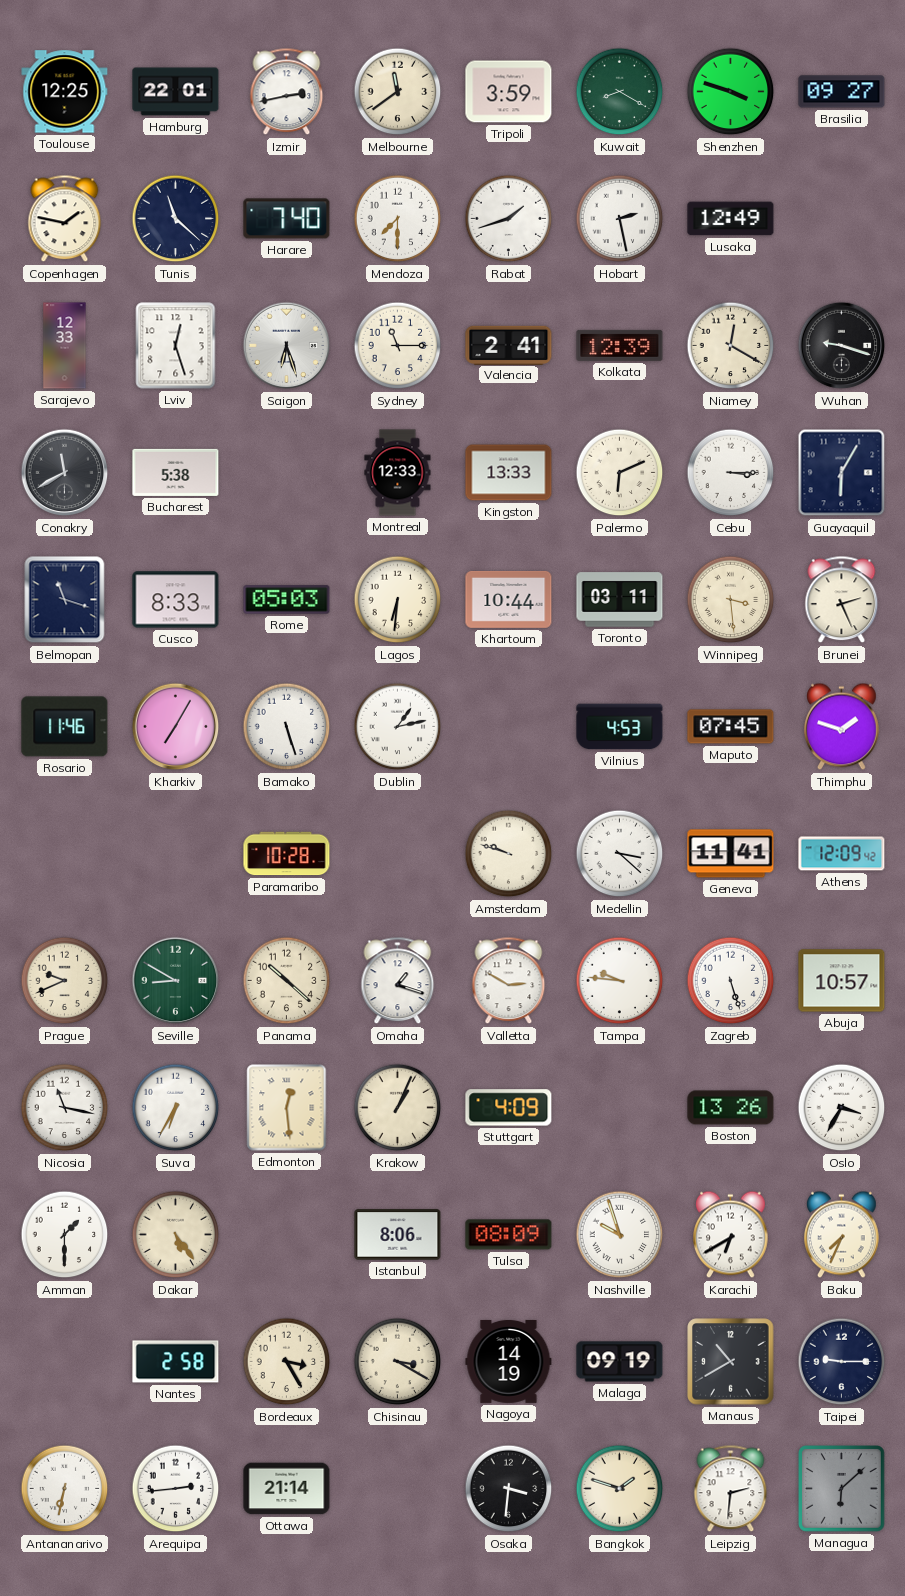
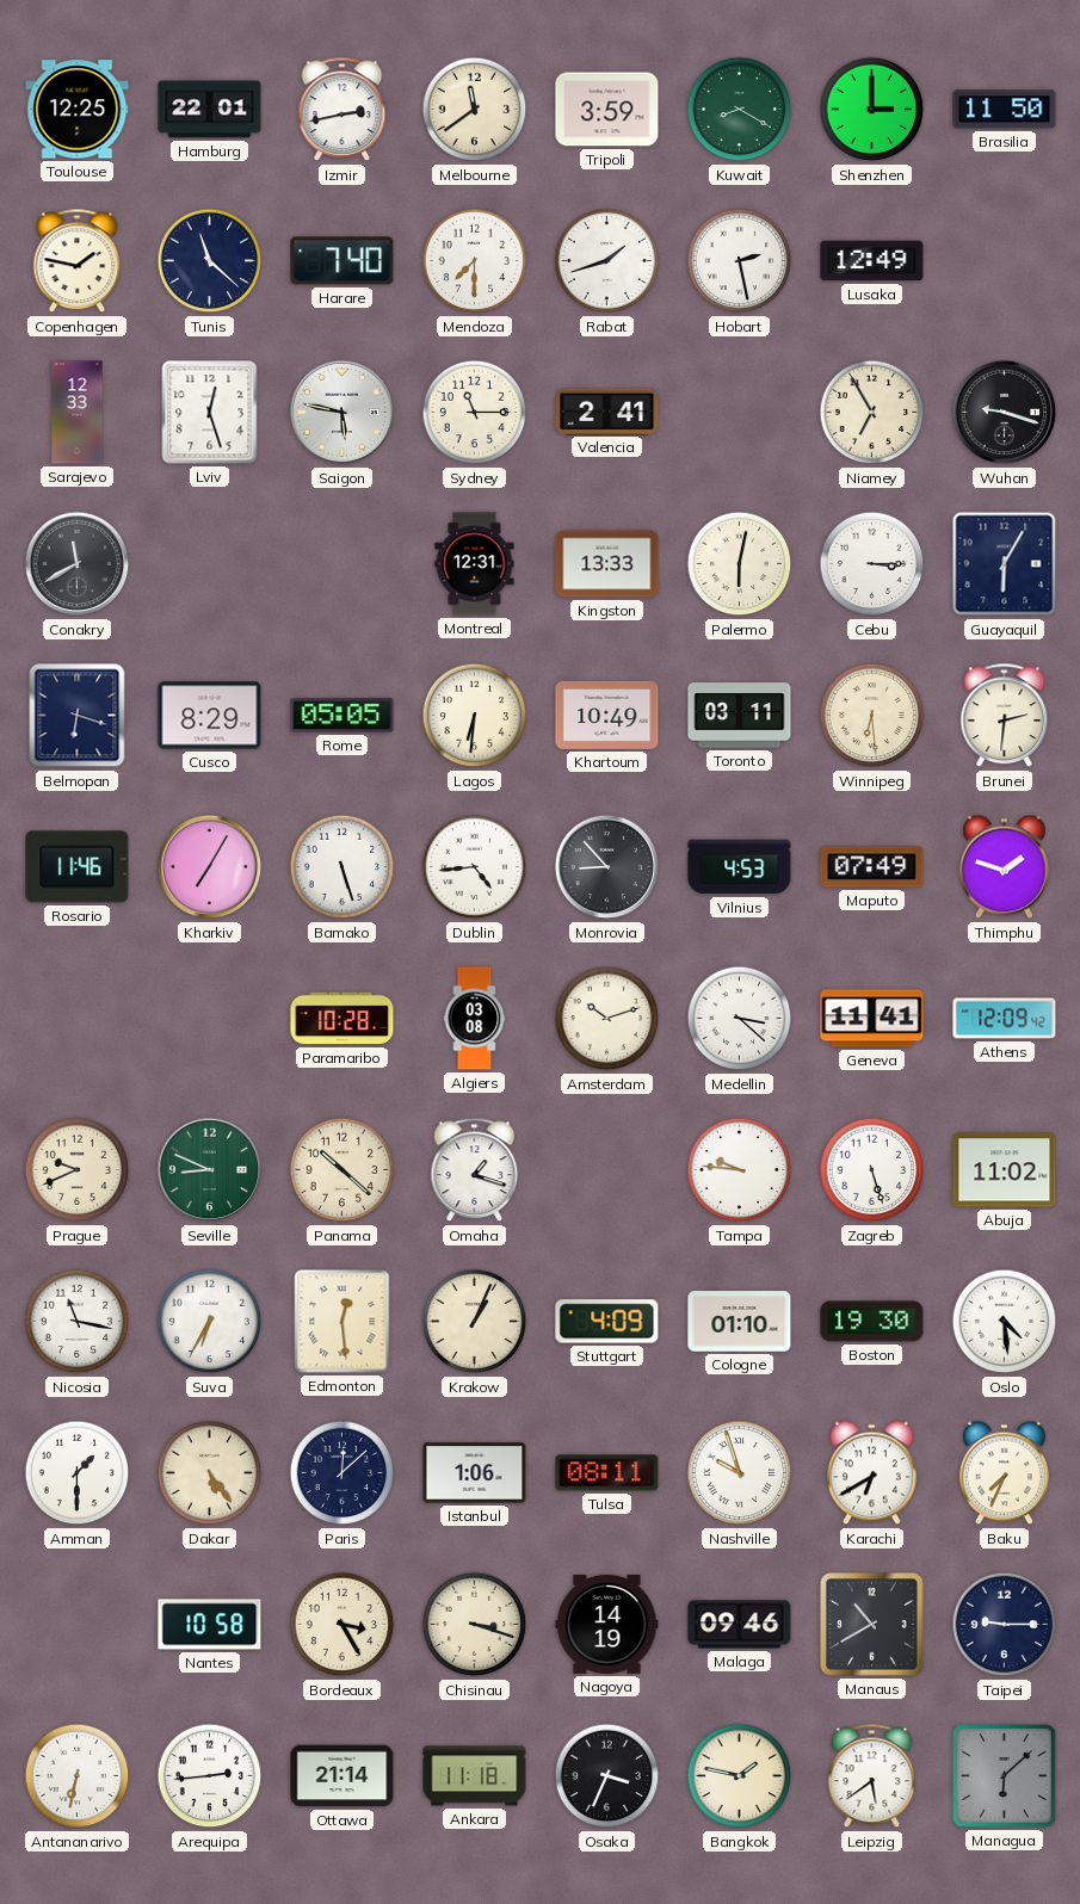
Shenzhen: 3:48 -> 3:00 (872, 110)
Brasilia: 09:27 -> 11:50 (1005, 110)
Saigon: 6:27 -> 5:47 (342, 413)
Kolkata: 12:39 -> none (620, 345)
Niamey: 12:20 -> 6:55 (872, 413)
Bucharest: 5:38 -> none (176, 472)
Montreal: 12:33 -> 12:31 (475, 564)
Palermo: 6:11 -> 6:02 (740, 564)
Belmopan: 11:18 -> 6:18 (78, 716)
Cusco: 8:33 -> 8:29 (210, 716)
Rome: 05:03 -> 05:05 (342, 716)
Khartoum: 10:44 -> 10:49 (607, 715)
Winnipeg: 3:29 -> 6:29 (872, 716)
Brunei: 2:26 -> 2:31 (1005, 716)
Dublin: 1:13 -> 4:44 (475, 867)
Monrovia: none -> 8:53 (607, 867)
Maputo: 07:45 -> 07:49 (872, 867)
Algiers: none -> 03:08 (475, 1019)
Amsterdam: 9:48 -> 10:12 (607, 1019)
Seville: 8:50 -> 8:49 (210, 1170)
Valletta: 2:50 -> none (509, 981)
Abuja: 10:57 -> 11:02 (1005, 1170)
Cologne: none -> 01:10 (740, 1322)
Boston: 13:26 -> 19:30 (872, 1322)
Oslo: 3:35 -> 4:29 (1005, 1322)
Paris: none -> 12:08 (342, 1473)
Istanbul: 8:06 -> 1:06 (475, 1473)
Tulsa: 08:09 -> 08:11 (607, 1473)
Nantes: 2:58 -> 10:58 (210, 1625)
Chisinau: 3:20 -> 3:18 (475, 1625)
Malaga: 09:19 -> 09:46 (740, 1625)
Ankara: none -> 11:18 (475, 1776)
Osaka: 3:31 -> 3:34 (607, 1776)
Bangkok: 1:48 -> 1:47 (740, 1776)
Leipzig: 2:31 -> 5:39 (872, 1776)
